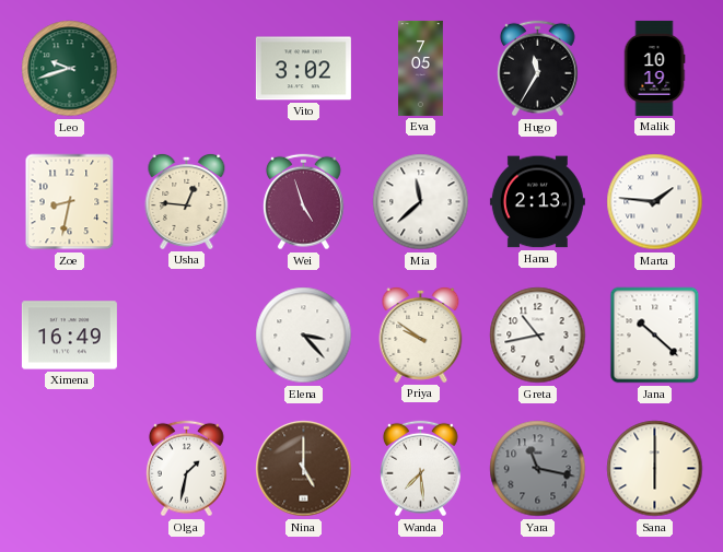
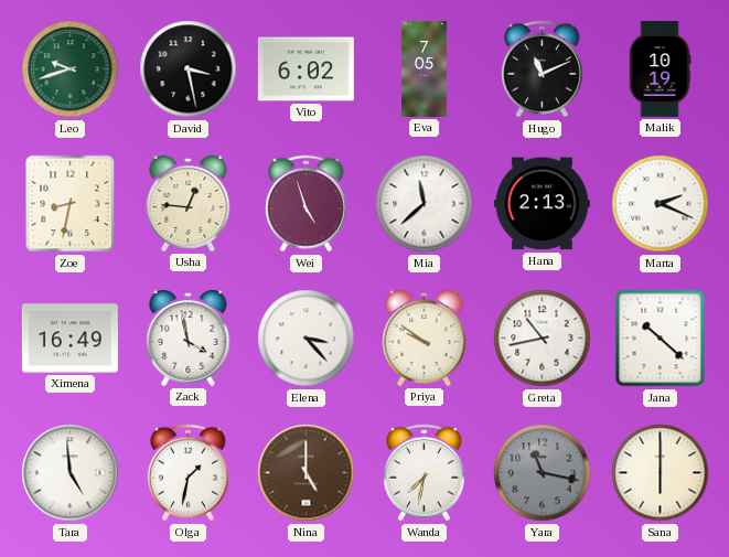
David: none -> 3:28 (189, 69)
Vito: 3:02 -> 6:02 (305, 69)
Hugo: 11:35 -> 11:11 (542, 69)
Marta: 1:46 -> 2:19 (661, 204)
Zack: none -> 3:58 (189, 338)
Tara: none -> 4:59 (71, 473)
Wanda: 7:29 -> 7:32 (424, 473)
